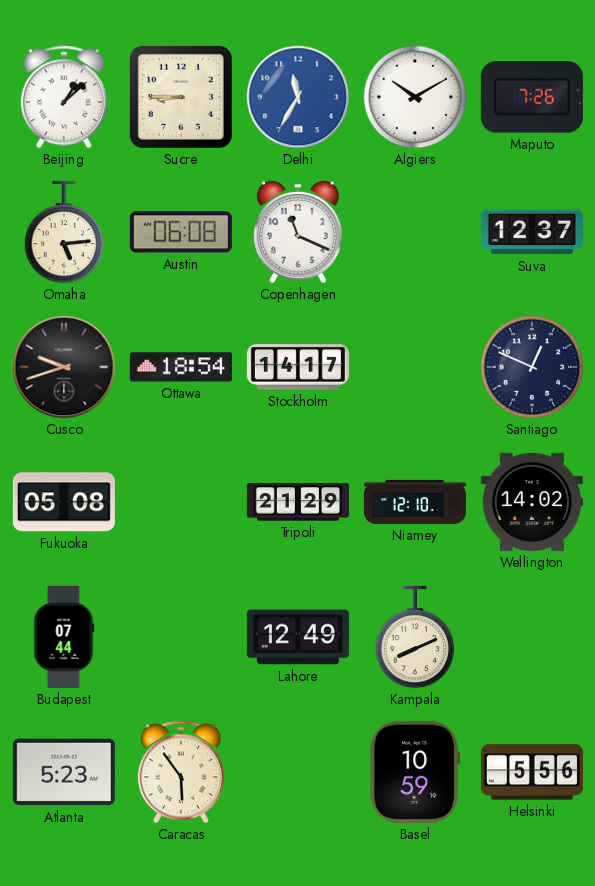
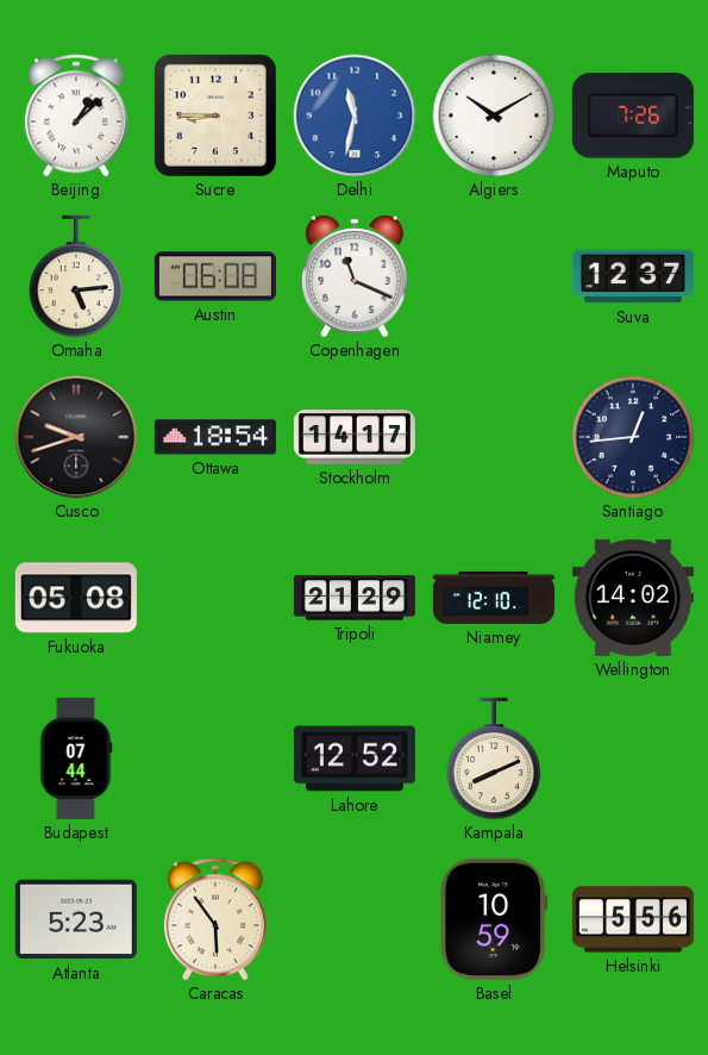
Delhi: 11:35 -> 11:32 (355, 116)
Santiago: 12:49 -> 12:44 (633, 437)
Lahore: 12:49 -> 12:52 (355, 759)
